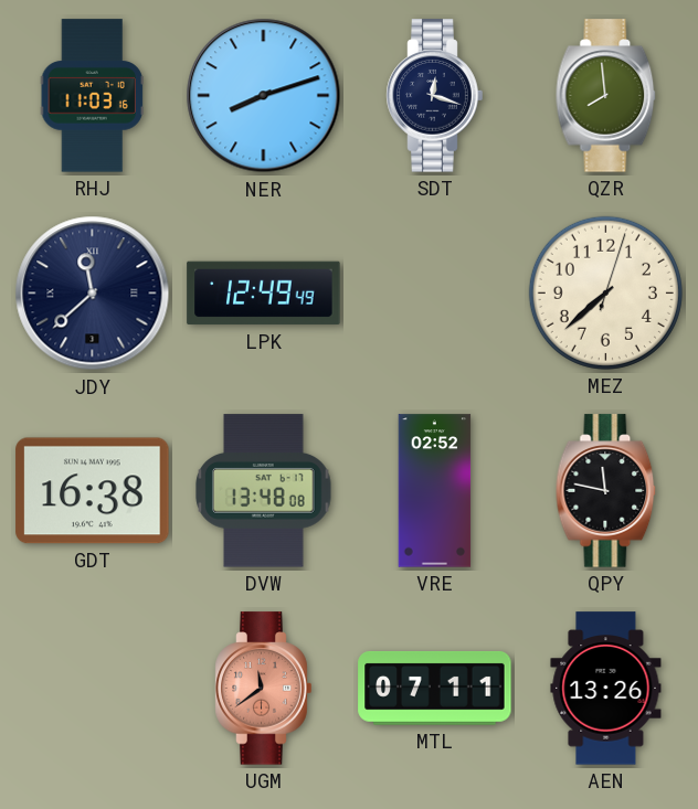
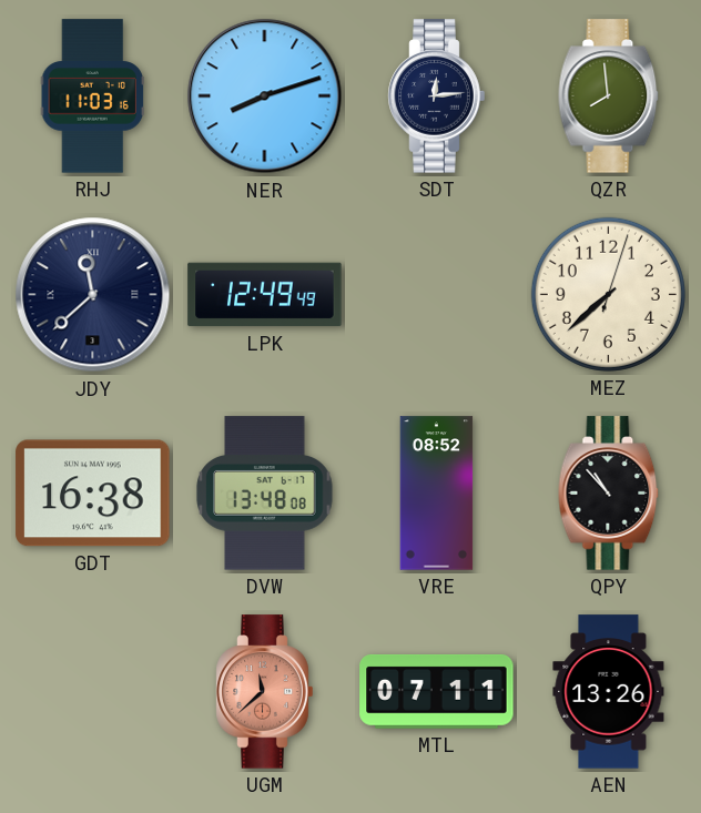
SDT: 12:18 -> 12:14 (437, 96)
VRE: 02:52 -> 08:52 (437, 494)
QPY: 11:47 -> 10:53 (609, 494)
UGM: 11:39 -> 11:38 (265, 692)
